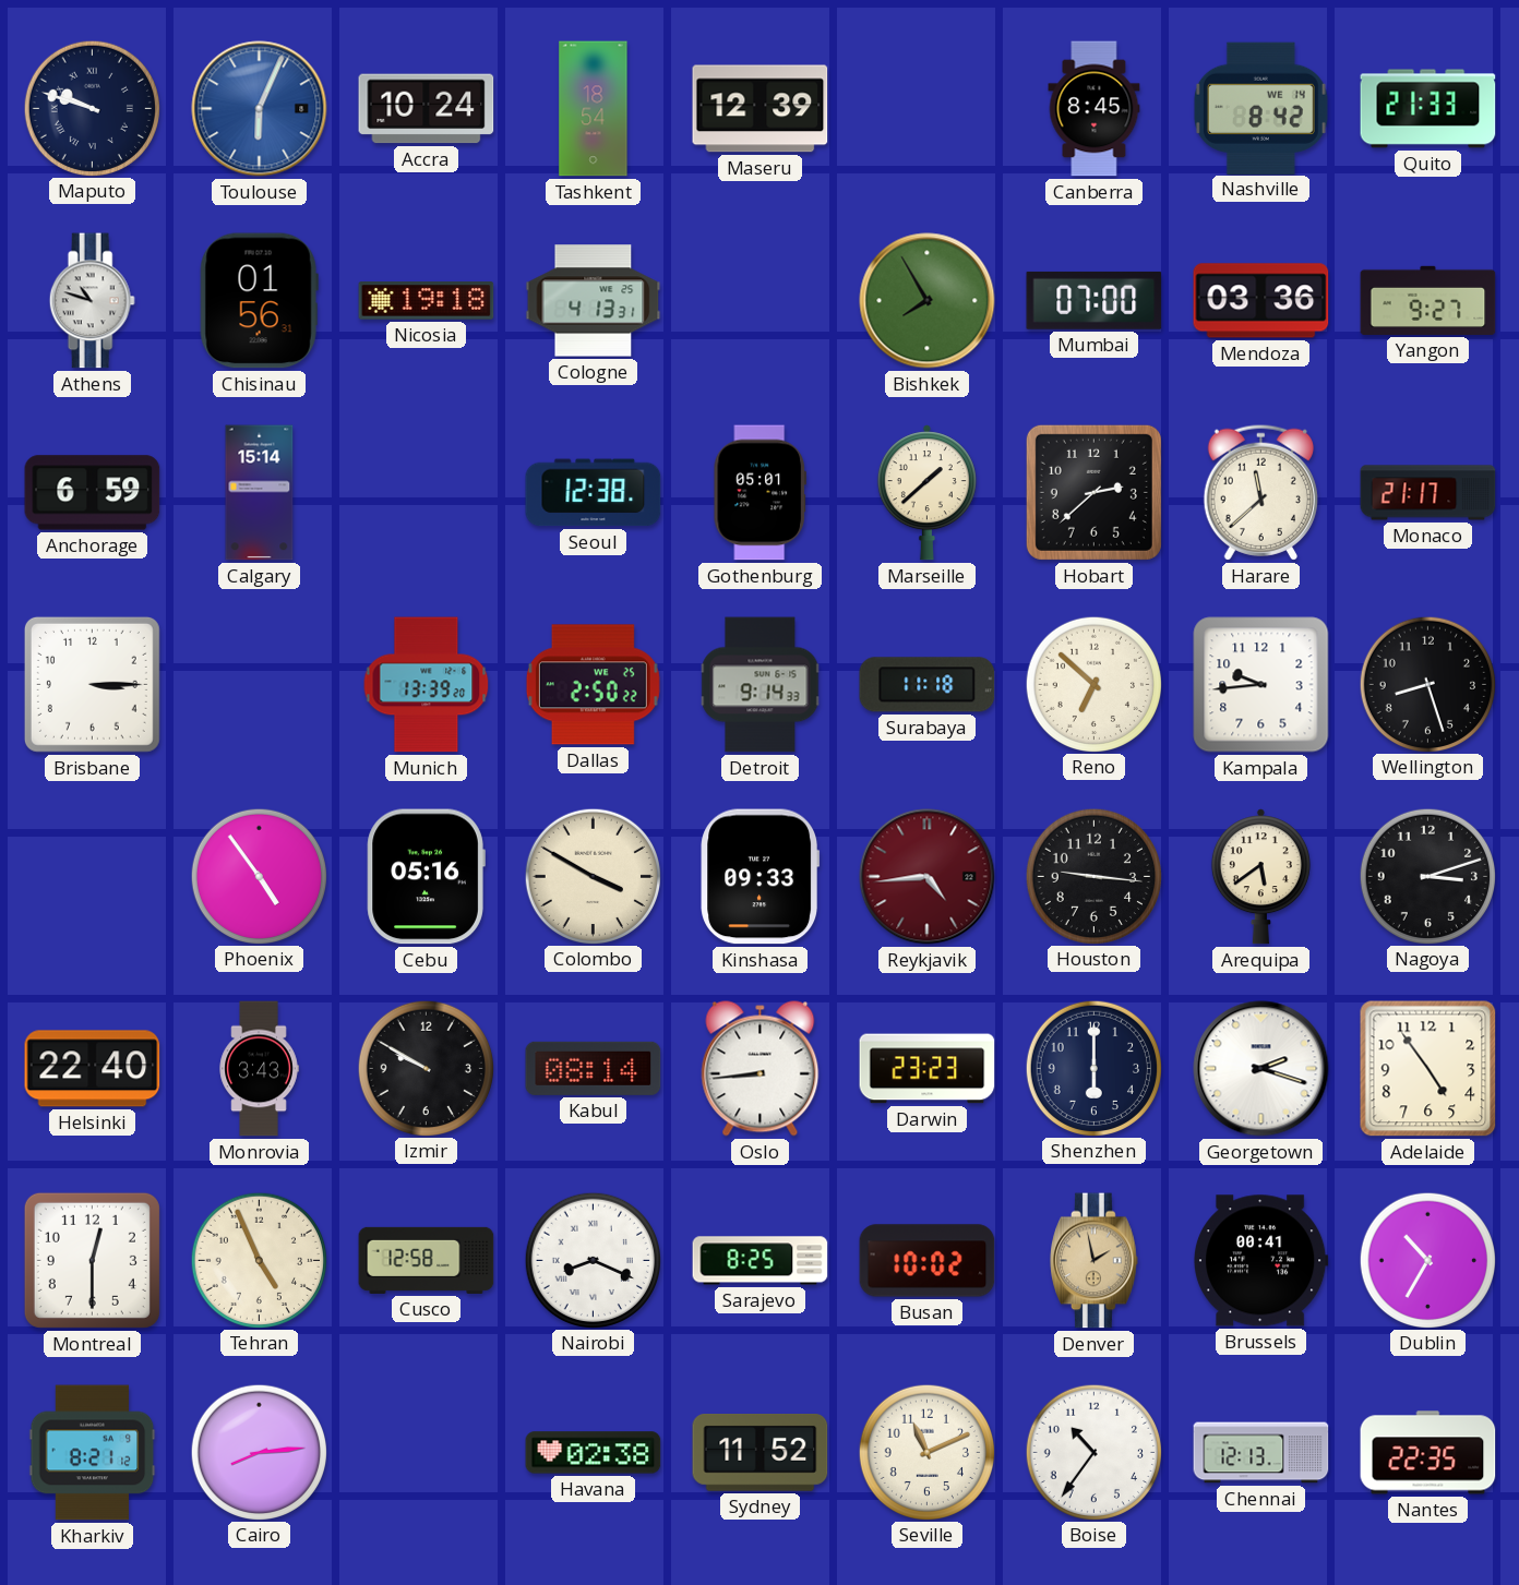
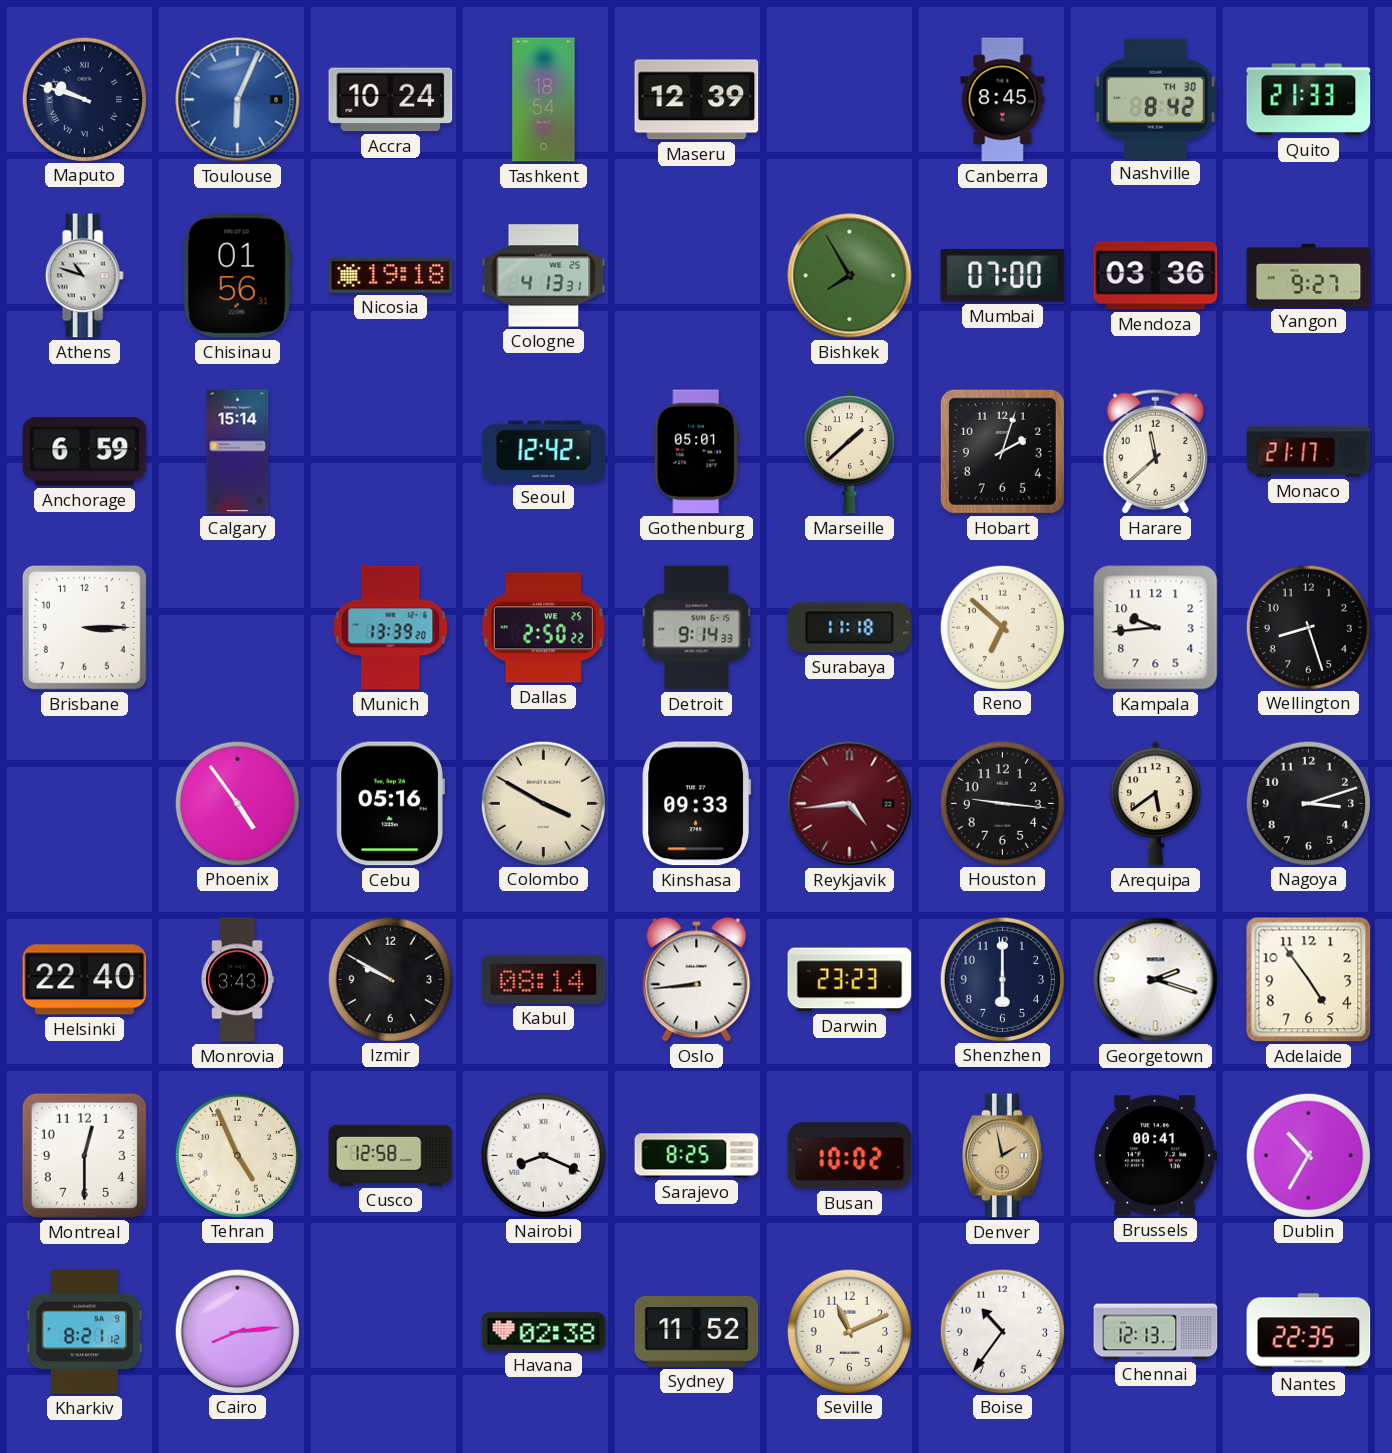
Nashville date: WE 14 -> TH 30 (1155, 99)
Seoul: 12:38 -> 12:42 (544, 452)
Hobart: 2:38 -> 2:03 (1002, 451)
